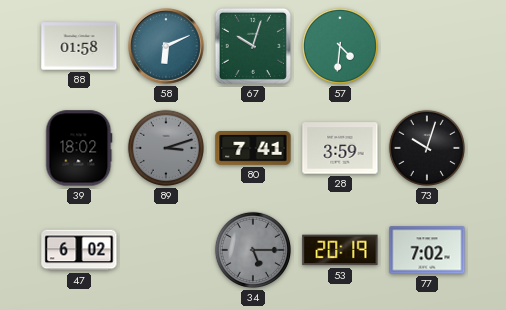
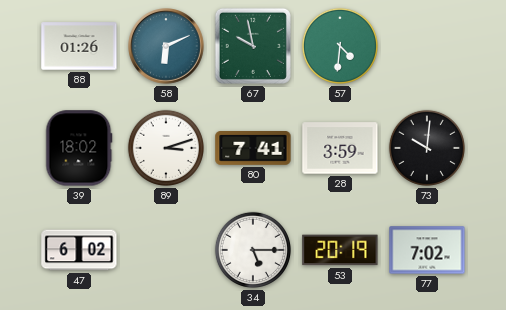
88: 01:58 -> 01:26 (79, 46)
67: 10:03 -> 9:58 (253, 46)
89 dial: grey -> white (166, 148)
73: 10:03 -> 10:01 (427, 148)
34 dial: grey -> white (253, 250)
